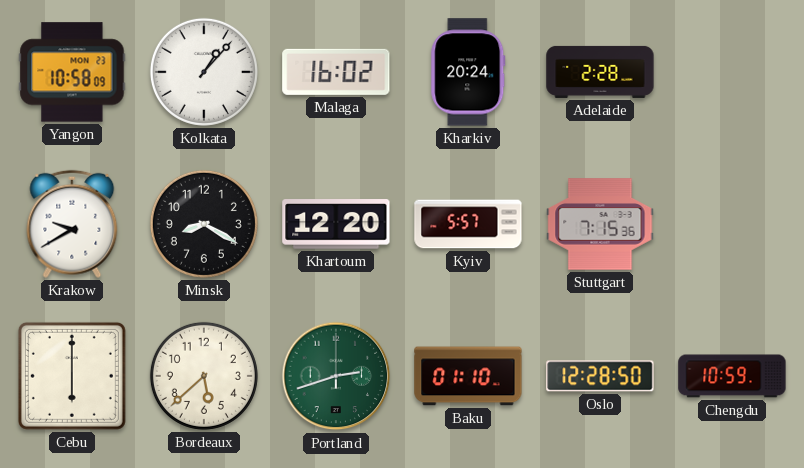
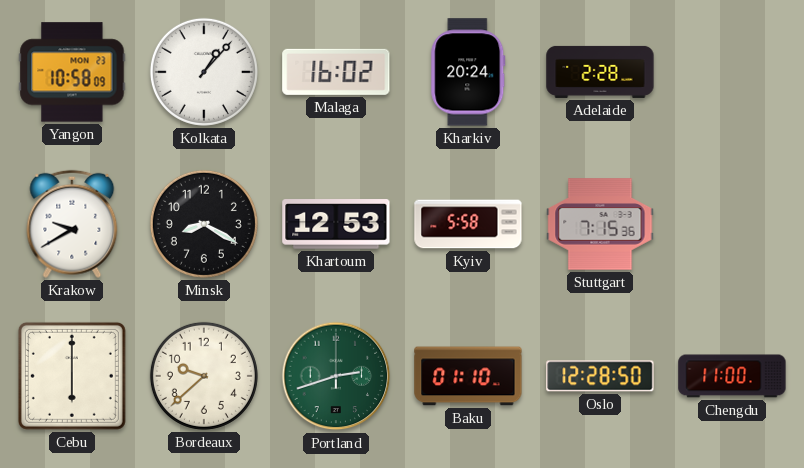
Khartoum: 12:20 -> 12:53 (336, 224)
Kyiv: 5:57 -> 5:58 (468, 224)
Bordeaux: 5:38 -> 9:38 (204, 376)
Chengdu: 10:59 -> 11:00 (732, 376)
